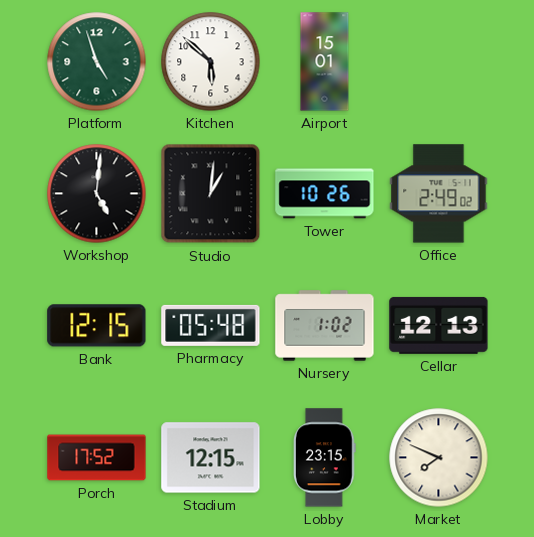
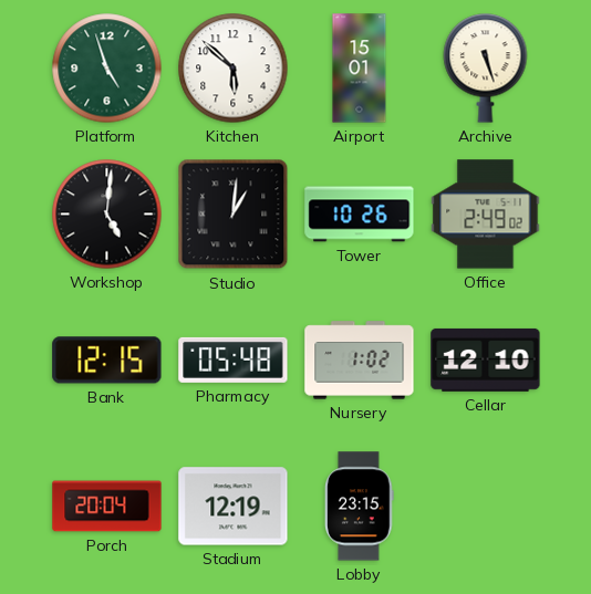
Archive: none -> 5:27 (486, 69)
Cellar: 12:13 -> 12:10 (486, 359)
Porch: 17:52 -> 20:04 (107, 507)
Stadium: 12:15 -> 12:19 (234, 507)
Market: 7:49 -> none (439, 458)
